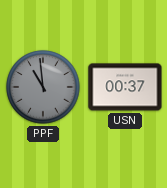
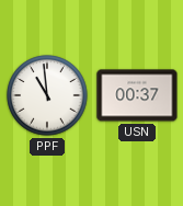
PPF dial: grey -> white (47, 95)
